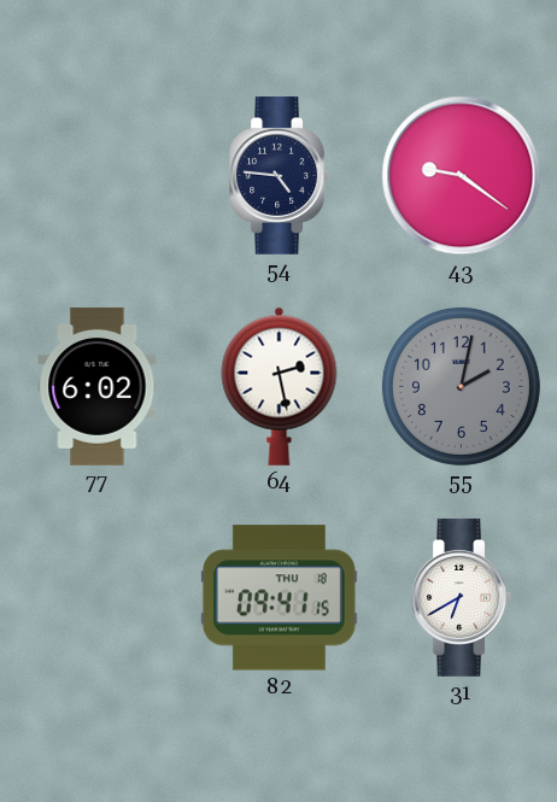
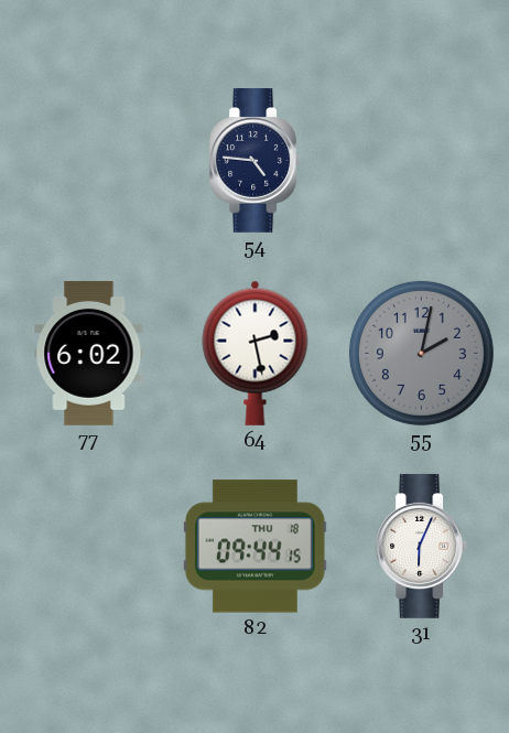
43: 9:21 -> none (462, 176)
82: 09:41 -> 09:44 (254, 547)
31: 6:40 -> 6:04 (422, 546)
